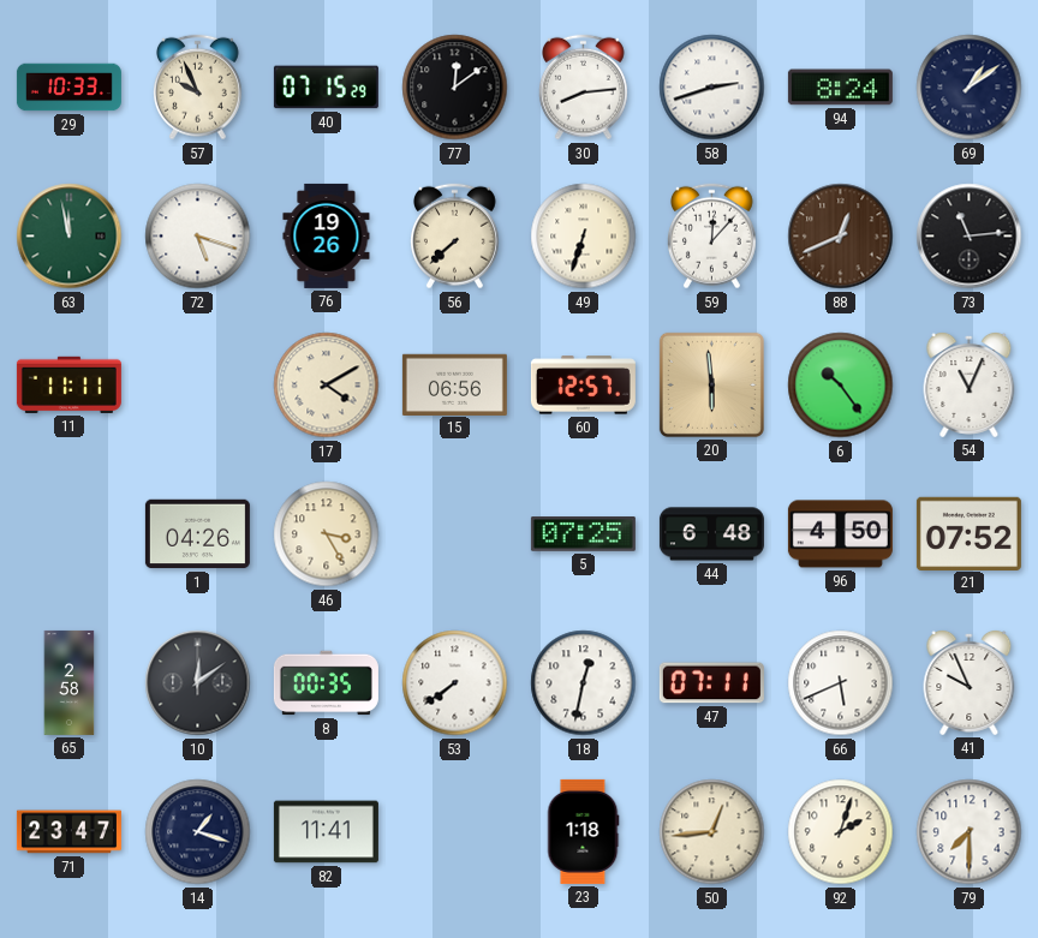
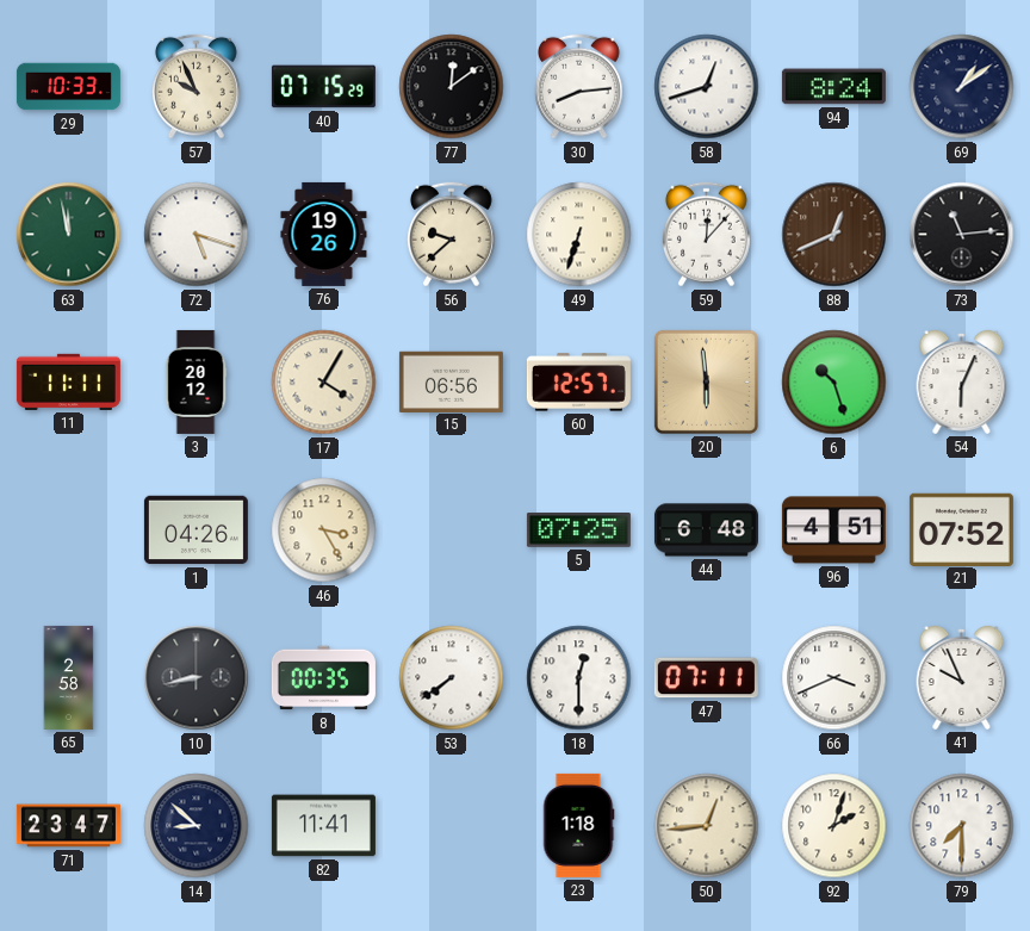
58: 2:42 -> 12:42 (707, 87)
56: 7:38 -> 9:38 (451, 235)
3: none -> 20:12 (196, 381)
17: 4:10 -> 4:05 (324, 383)
6: 10:24 -> 10:27 (834, 383)
54: 11:04 -> 6:04 (962, 381)
96: 4:50 -> 4:51 (833, 530)
10: 12:09 -> 8:43 (197, 678)
18: 12:32 -> 12:30 (579, 678)
66: 5:41 -> 3:41 (834, 678)
14: 1:18 -> 8:52 (197, 826)
